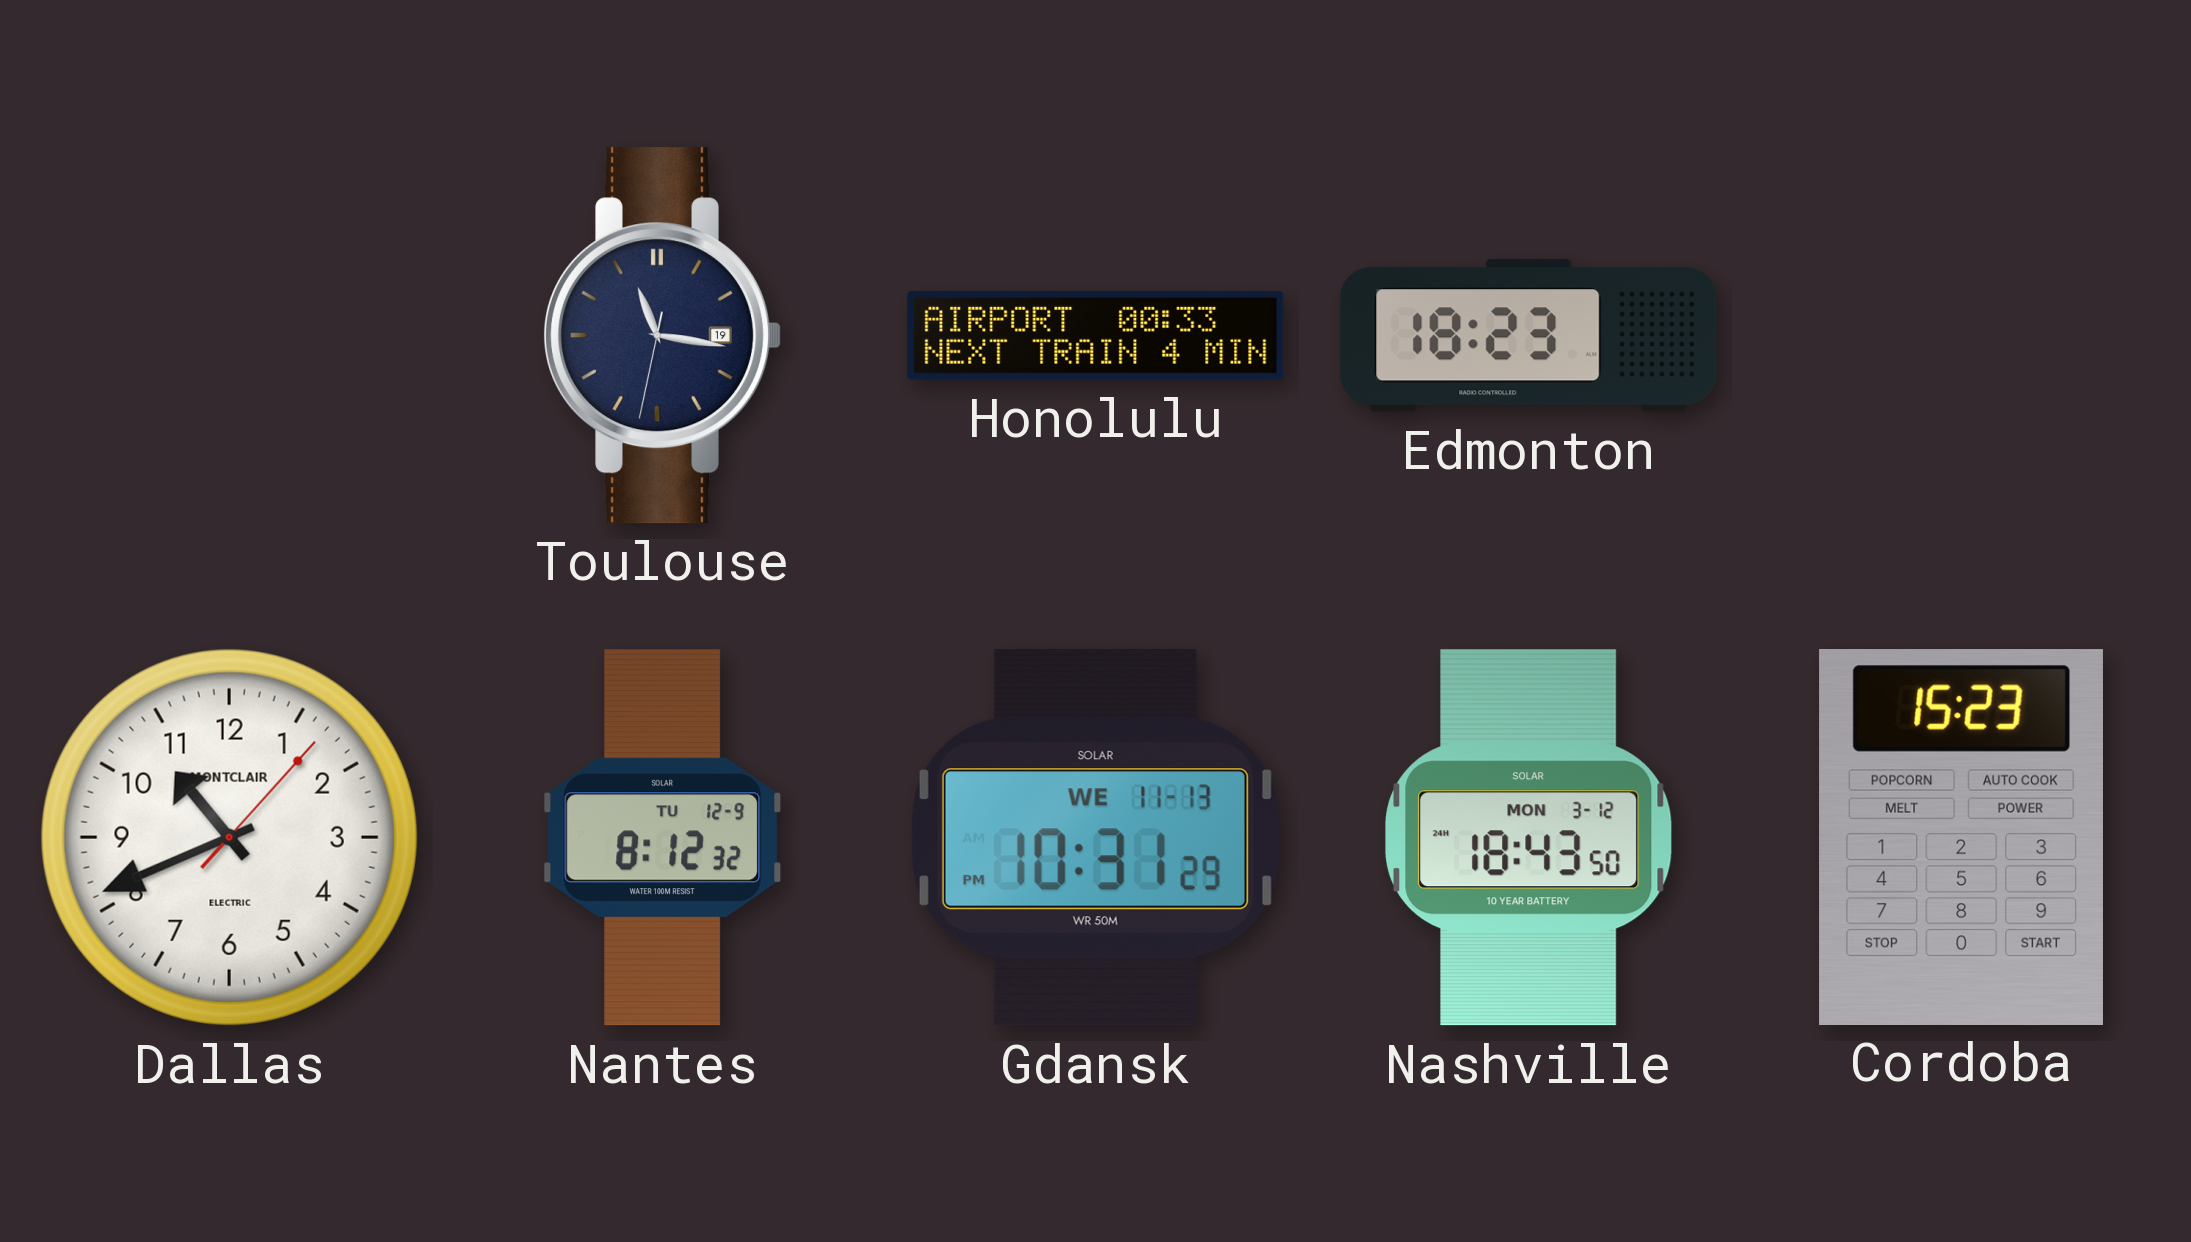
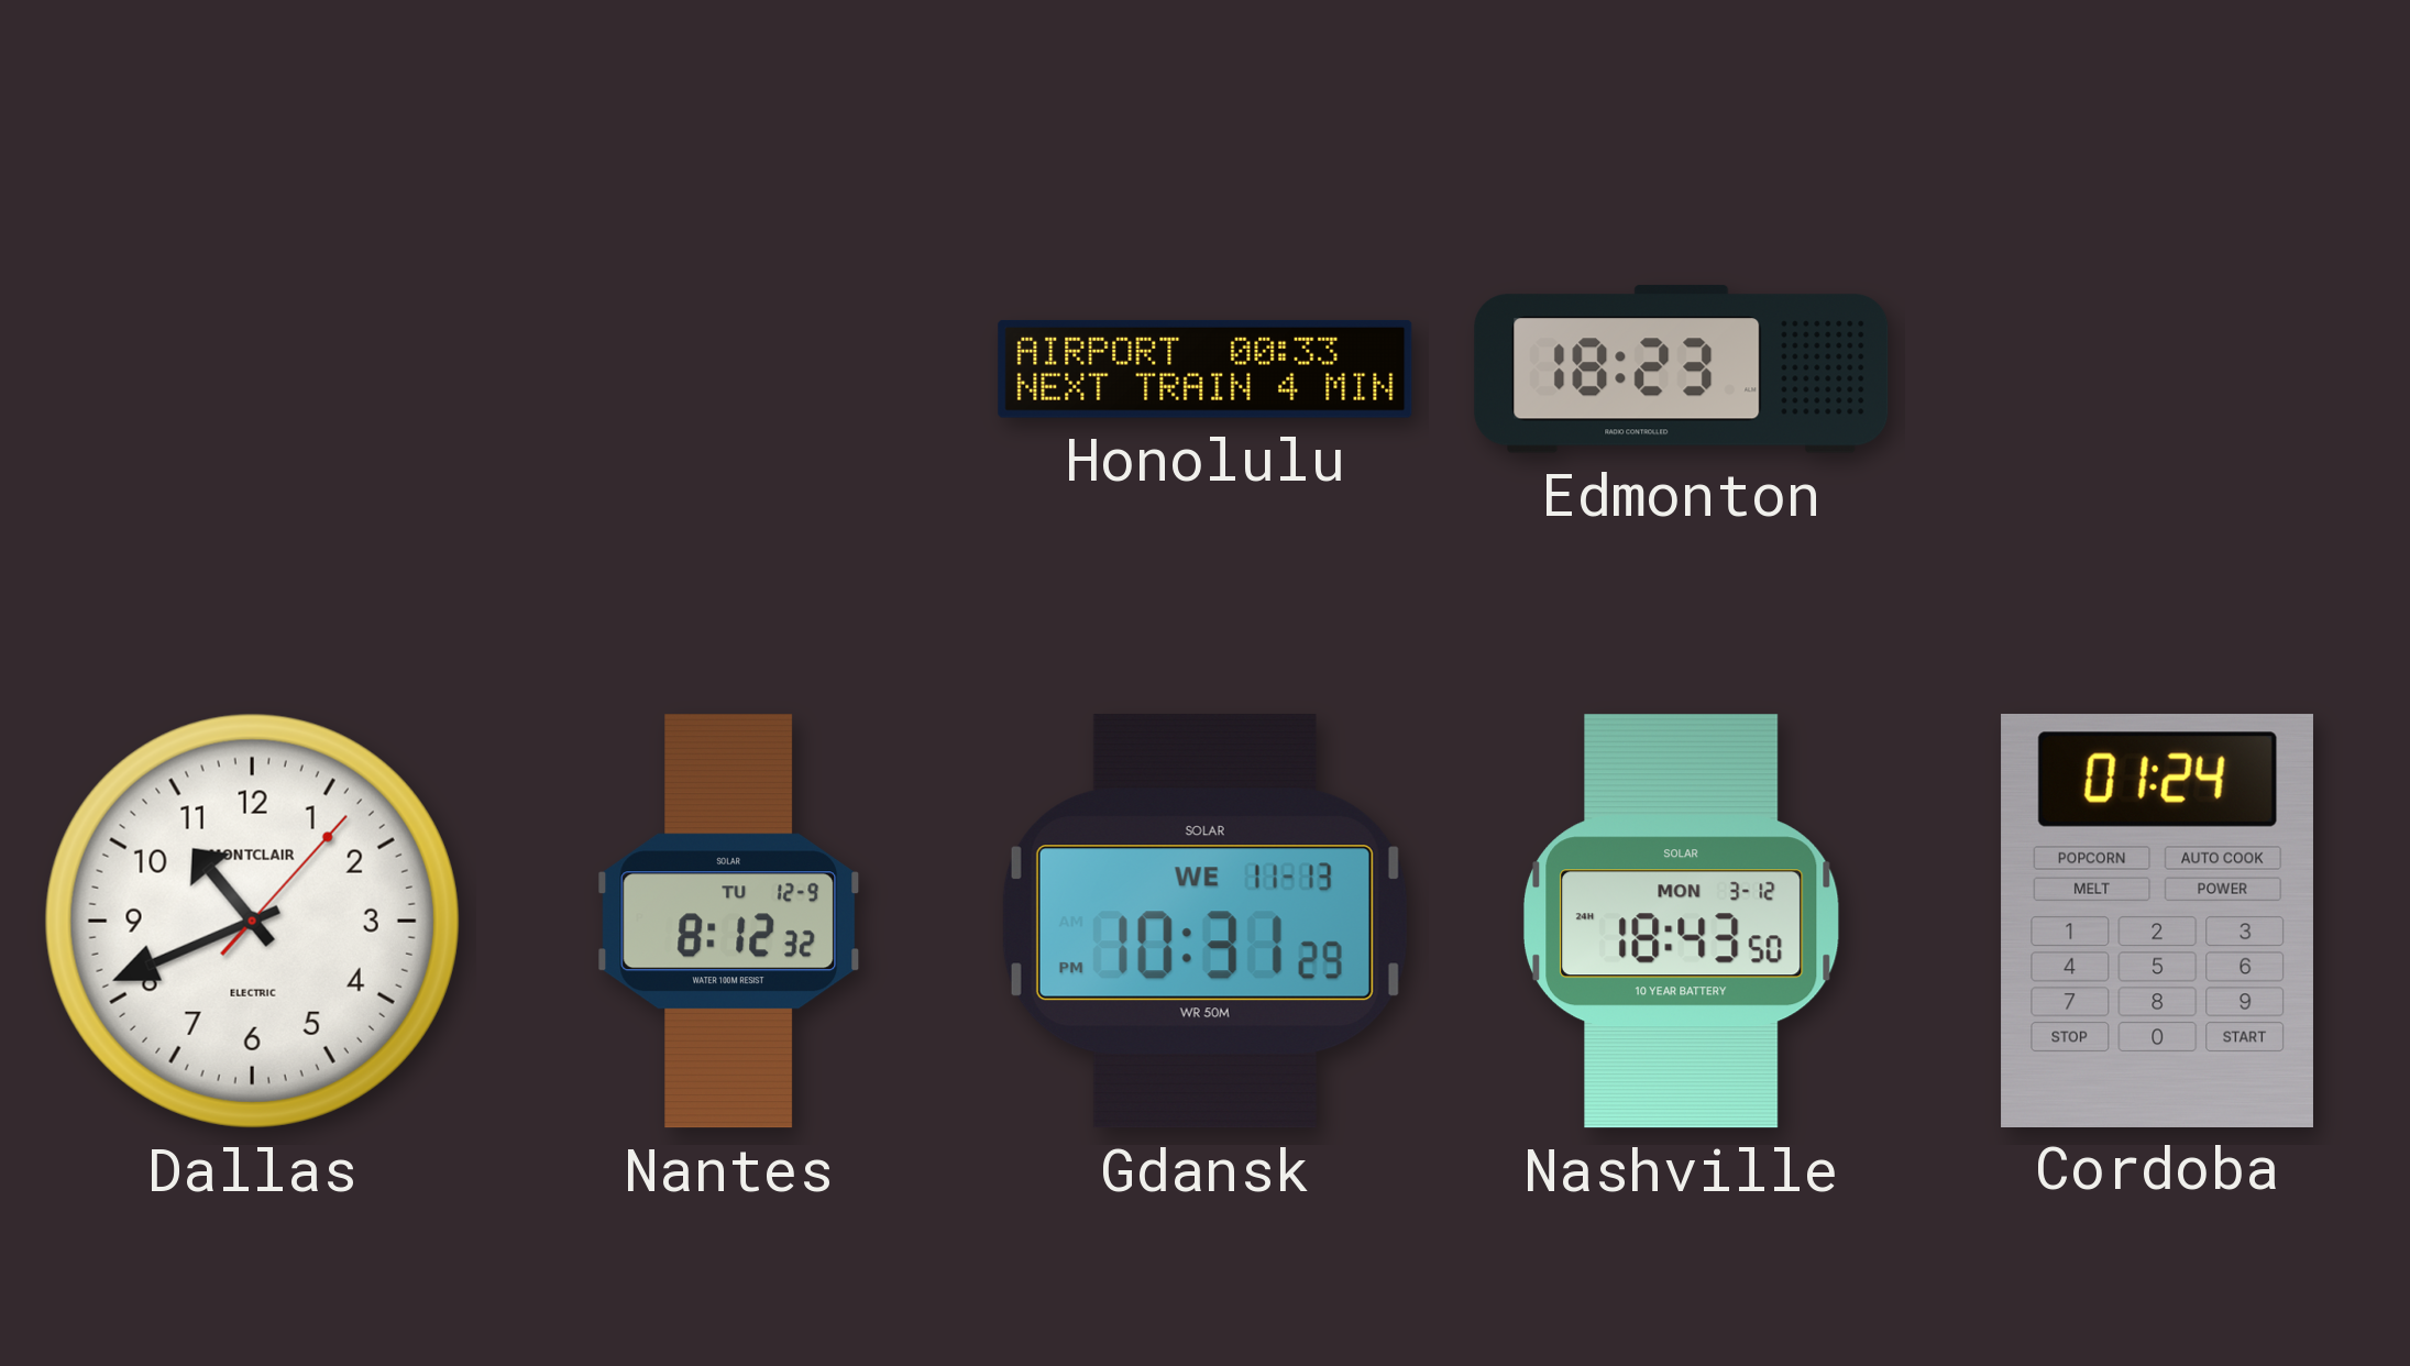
Toulouse: 11:16 -> none (662, 336)
Cordoba: 15:23 -> 01:24 (2157, 921)
